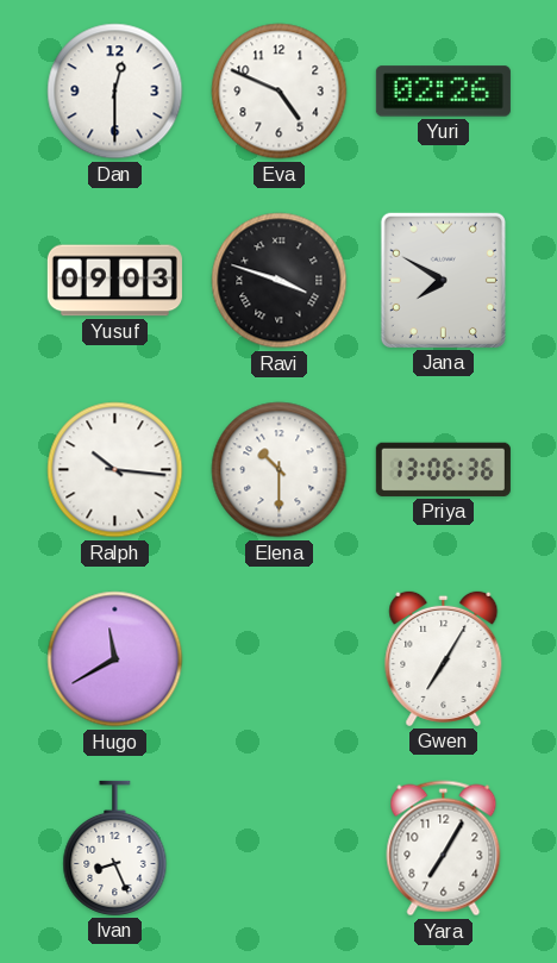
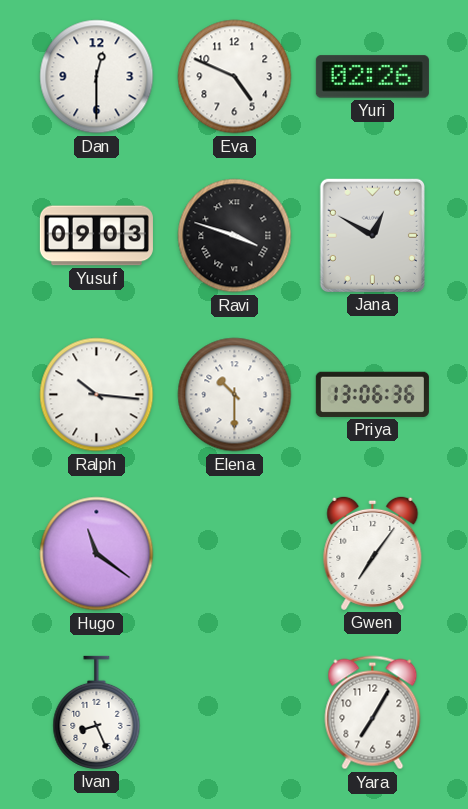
Jana: 7:50 -> 12:50 (372, 235)
Hugo: 11:40 -> 11:21 (97, 554)
Gwen: 7:05 -> 7:06 (373, 553)
